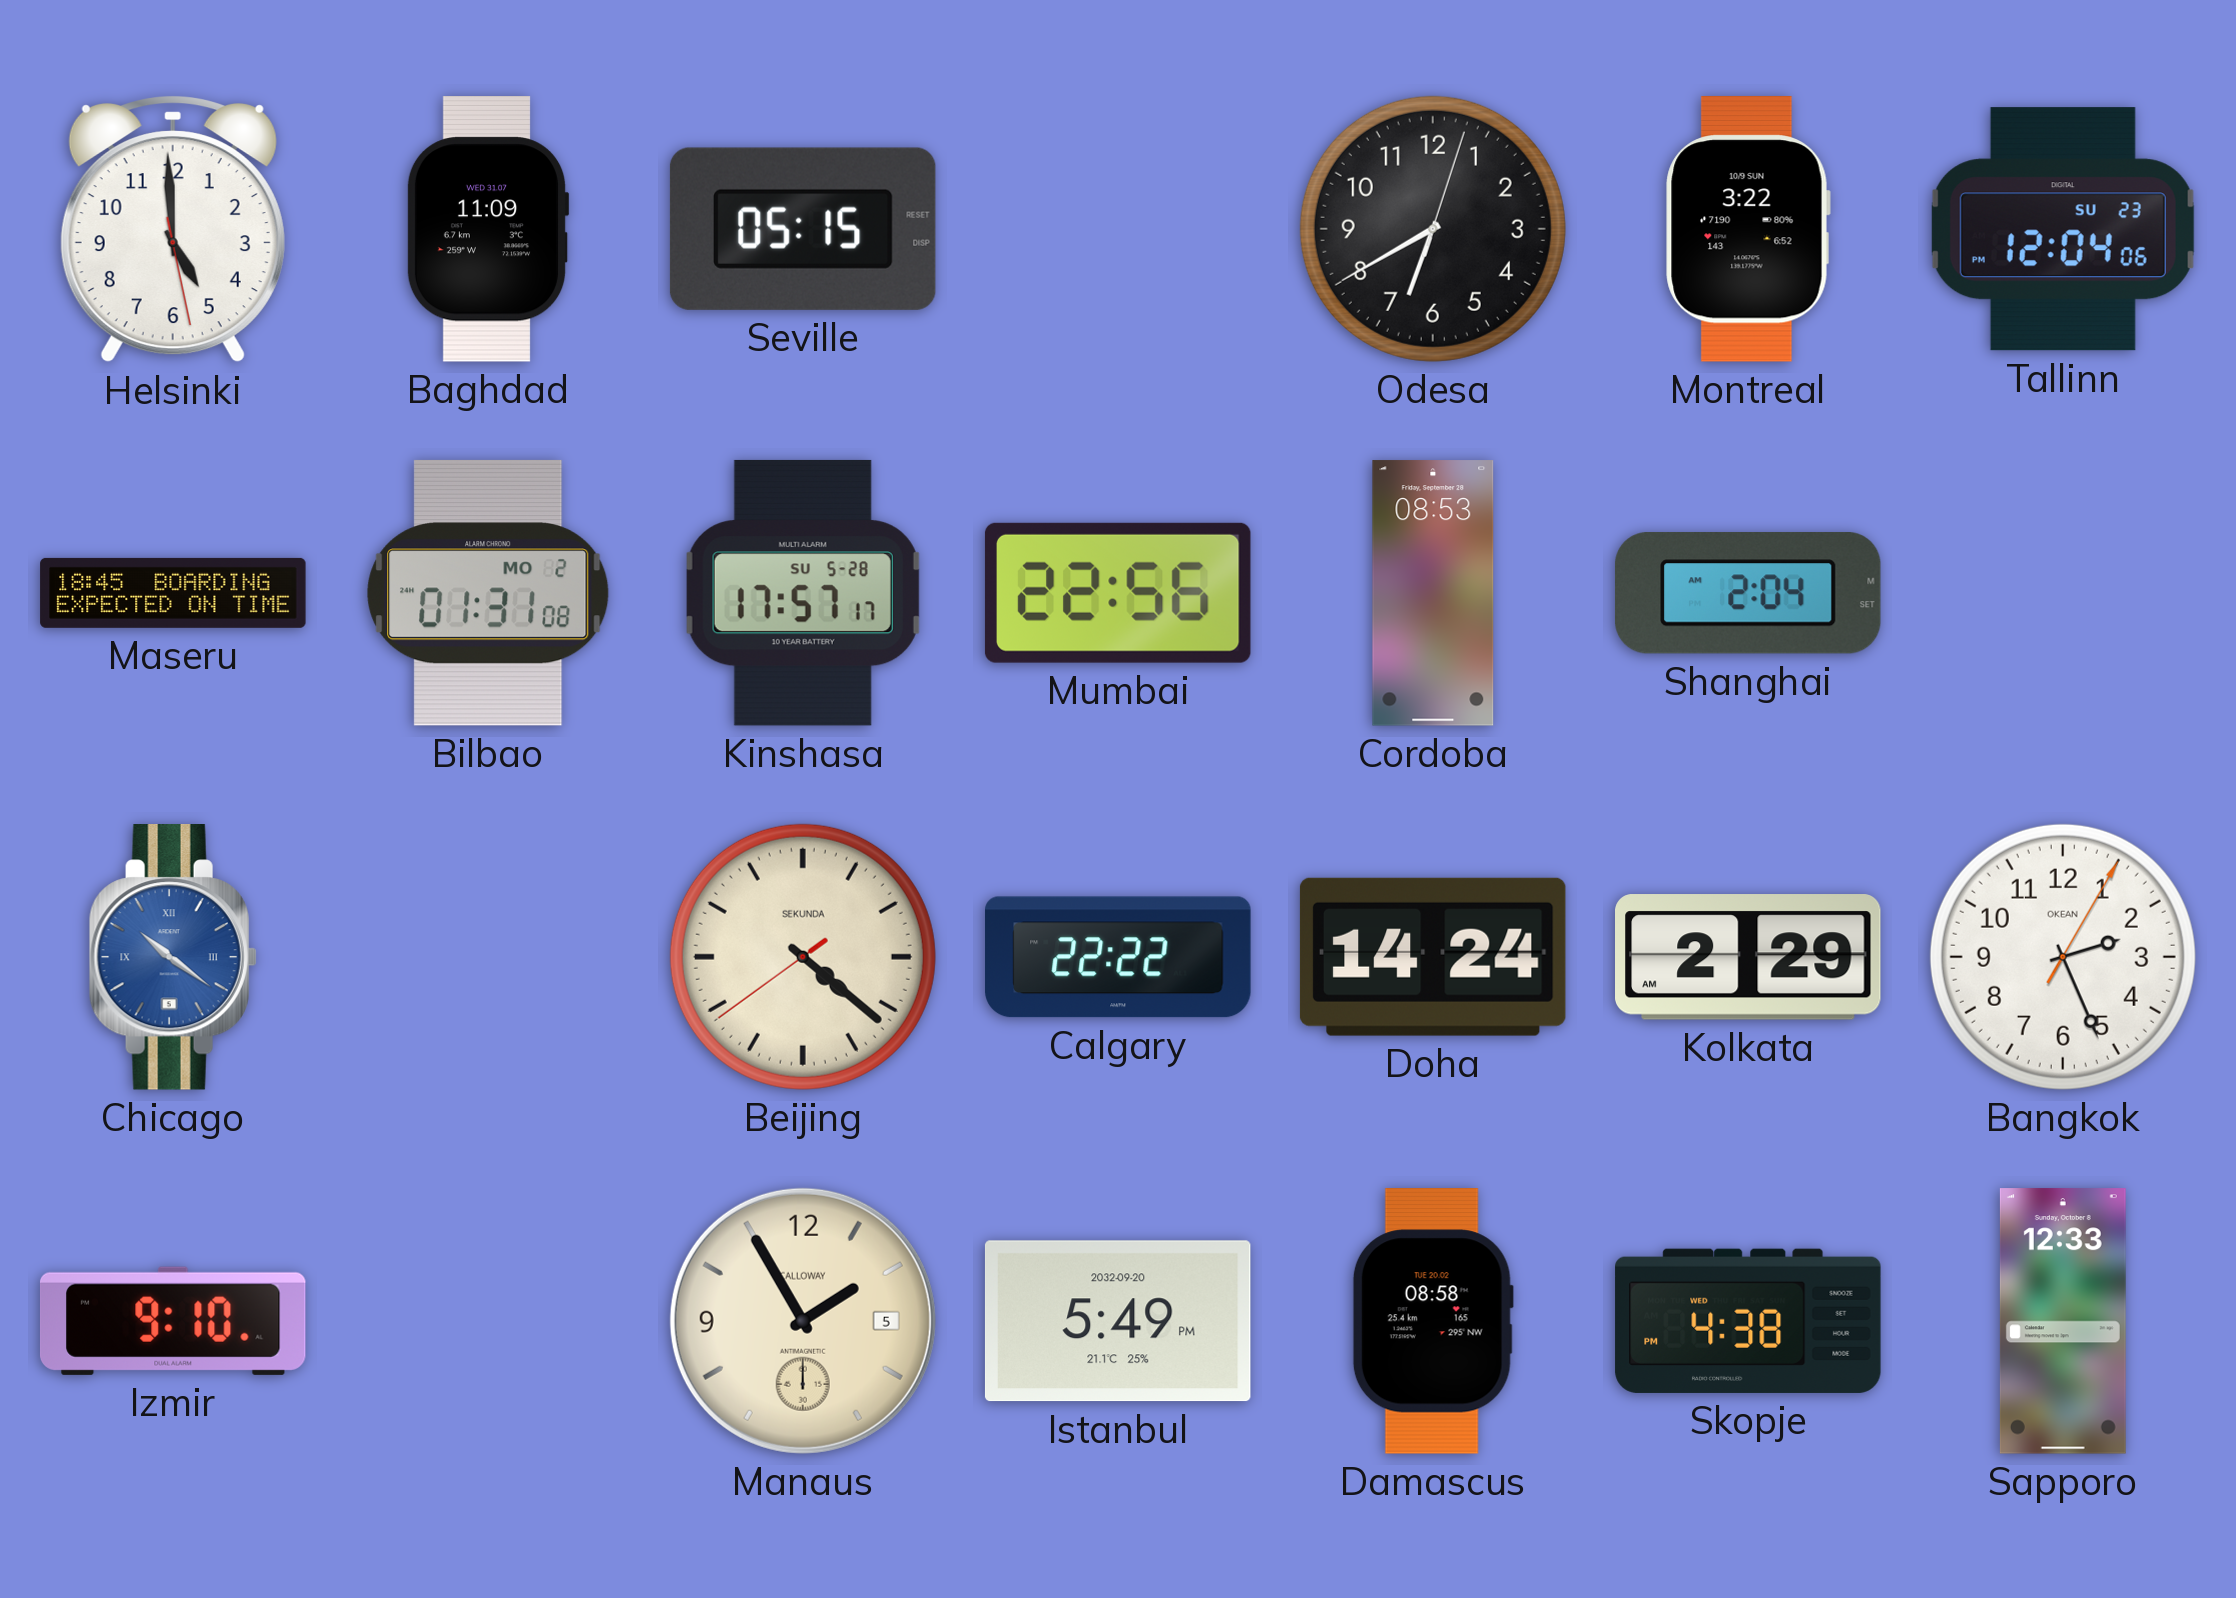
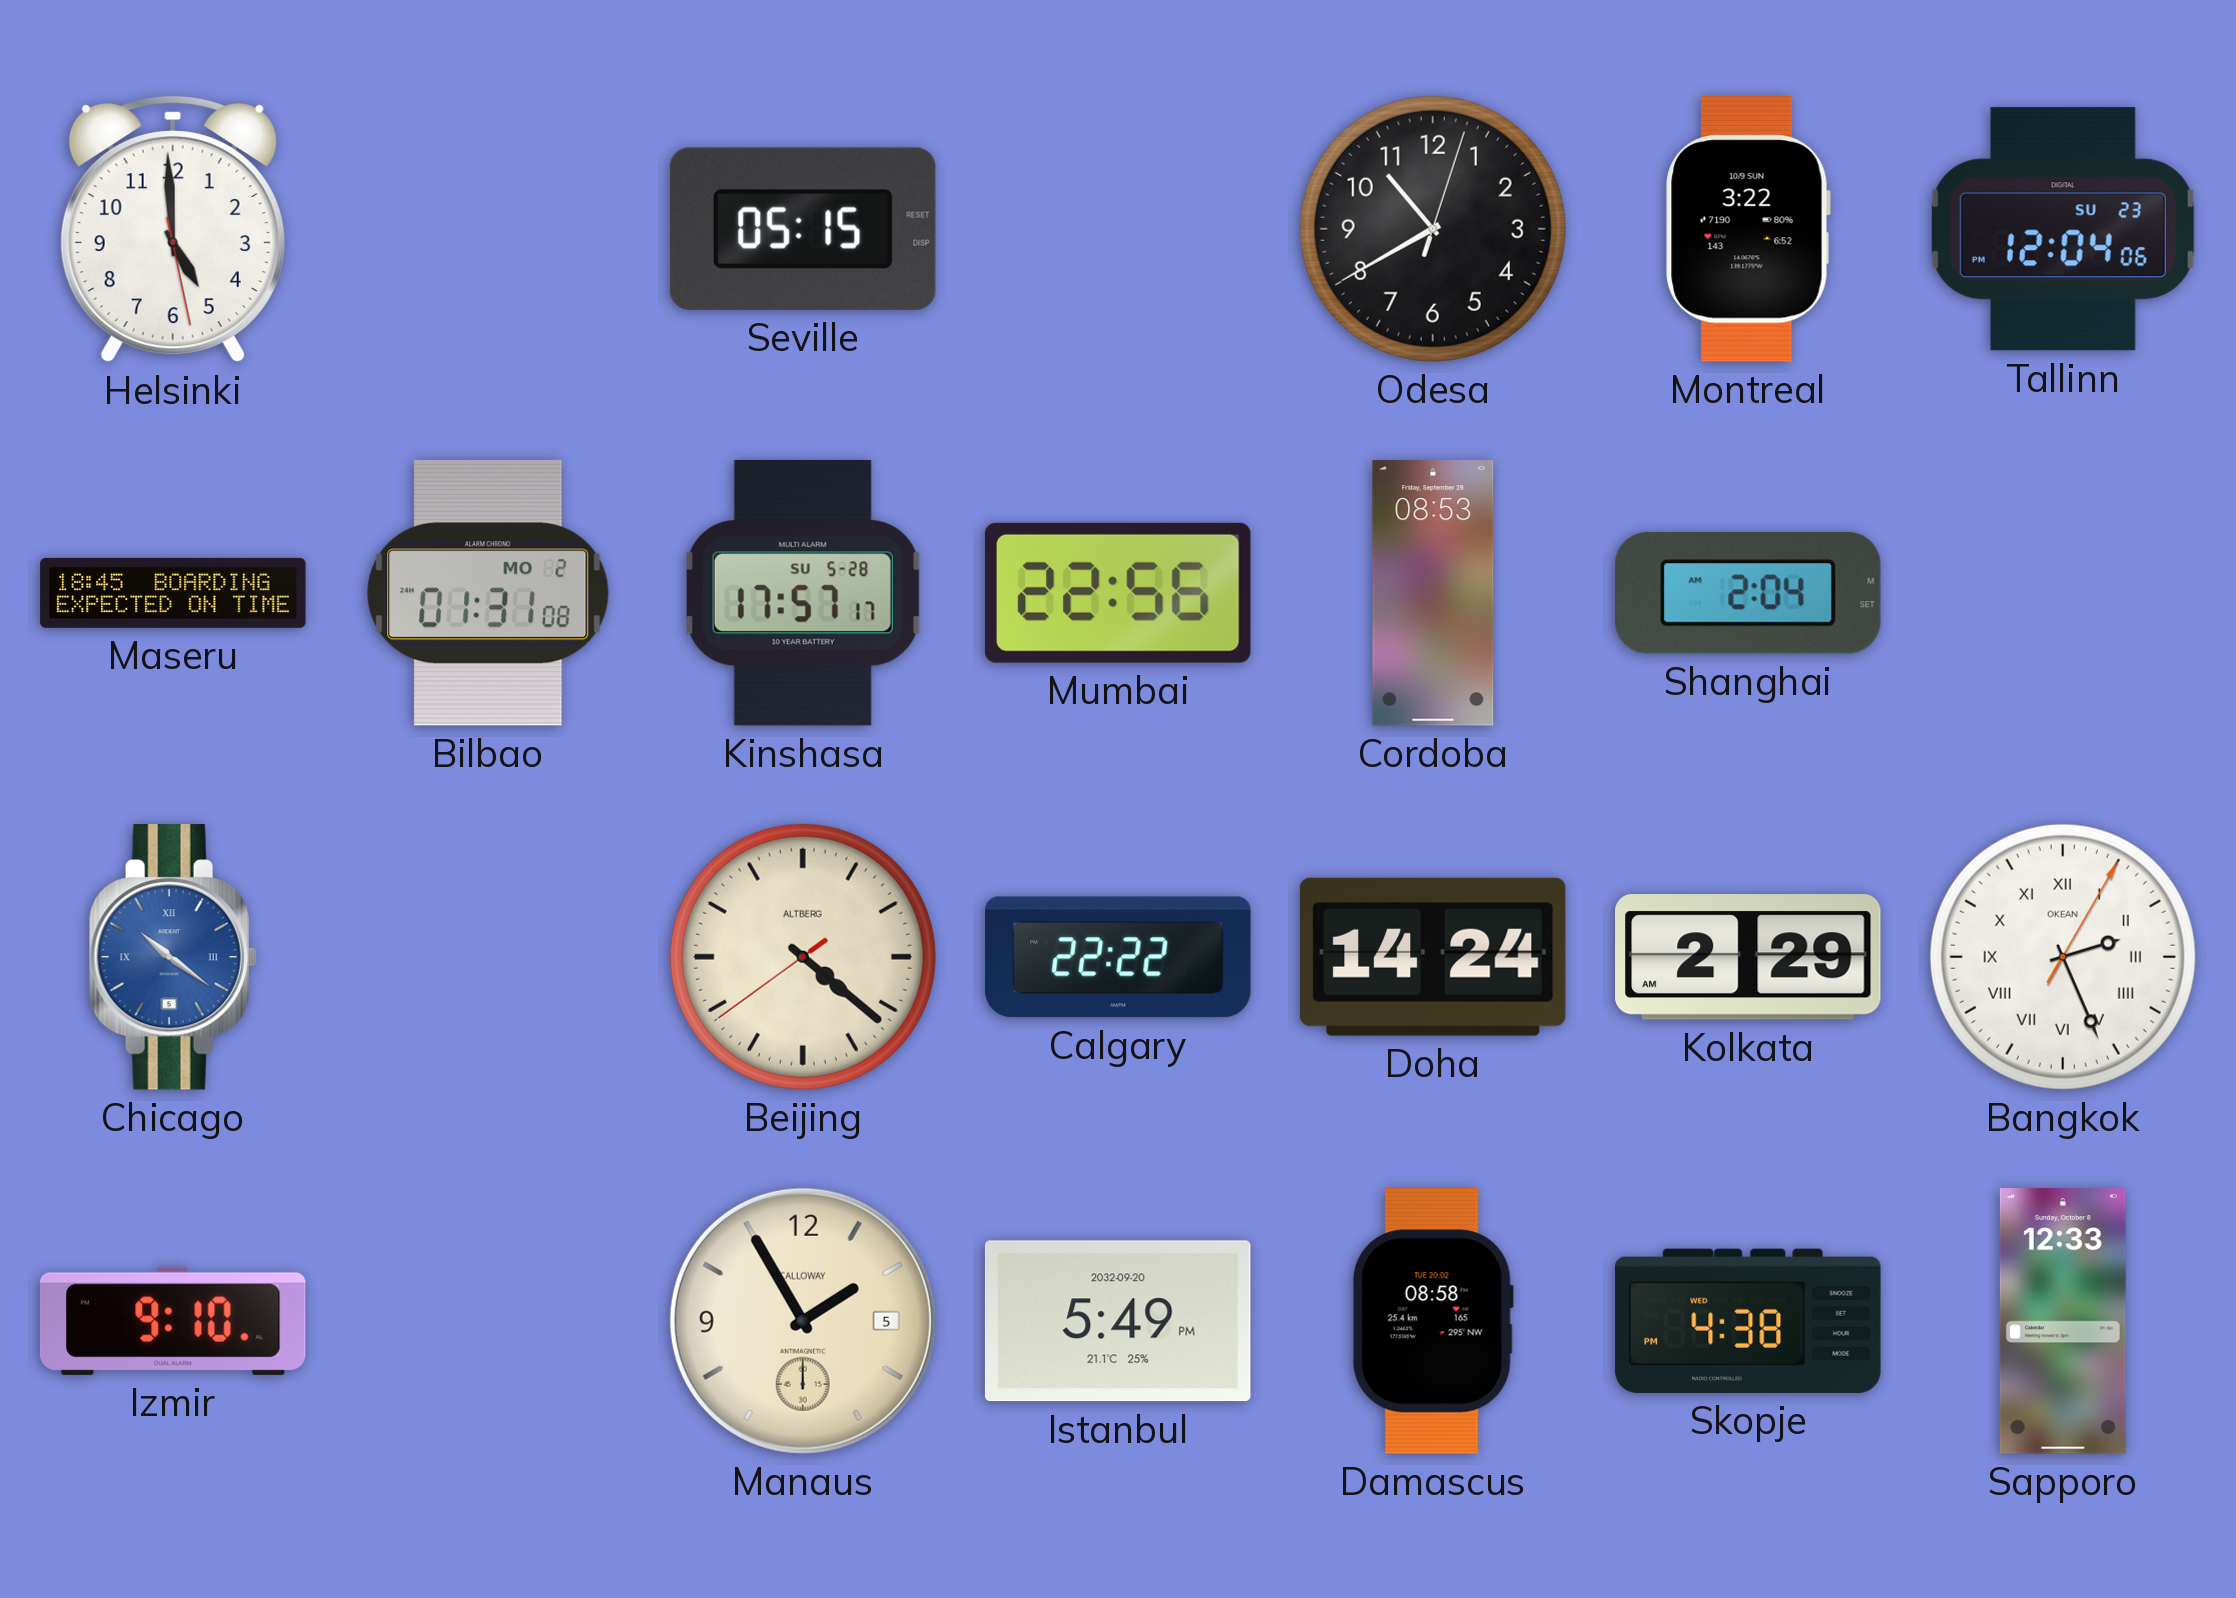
Baghdad: 11:09 -> none (488, 230)
Odesa: 6:40 -> 10:40 (1433, 229)
Beijing brand: SEKUNDA -> ALTBERG (803, 957)
Bangkok numerals: Arabic -> Roman (2063, 957)
